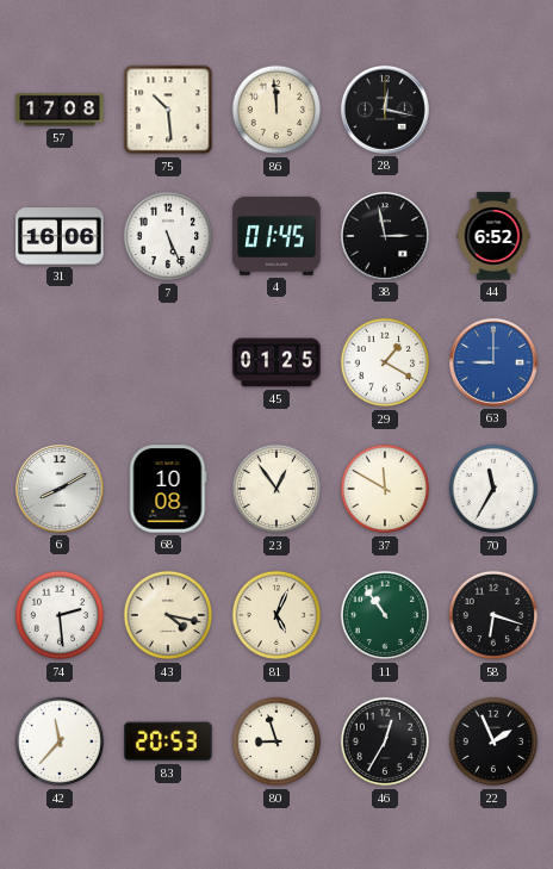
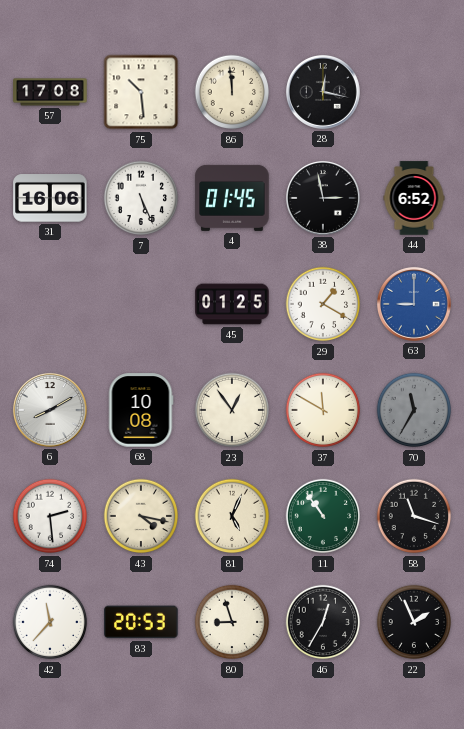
70 dial: white -> grey (414, 410)
58: 6:18 -> 11:18 (414, 516)
